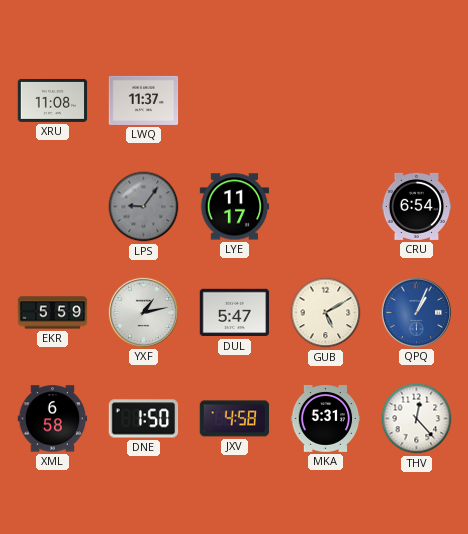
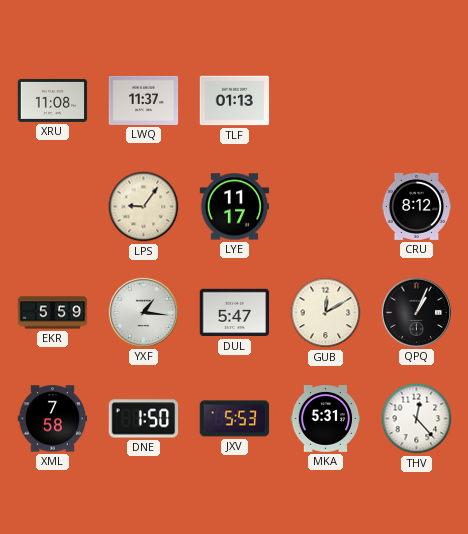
TLF: none -> 01:13 (235, 101)
LPS dial: grey -> cream (144, 207)
CRU: 6:54 -> 8:12 (417, 206)
YXF: 1:13 -> 1:16 (143, 312)
GUB: 5:10 -> 12:10 (326, 313)
QPQ dial: blue -> black (416, 312)
XML: 6:58 -> 7:58 (53, 419)
JXV: 4:58 -> 5:53 (235, 419)
